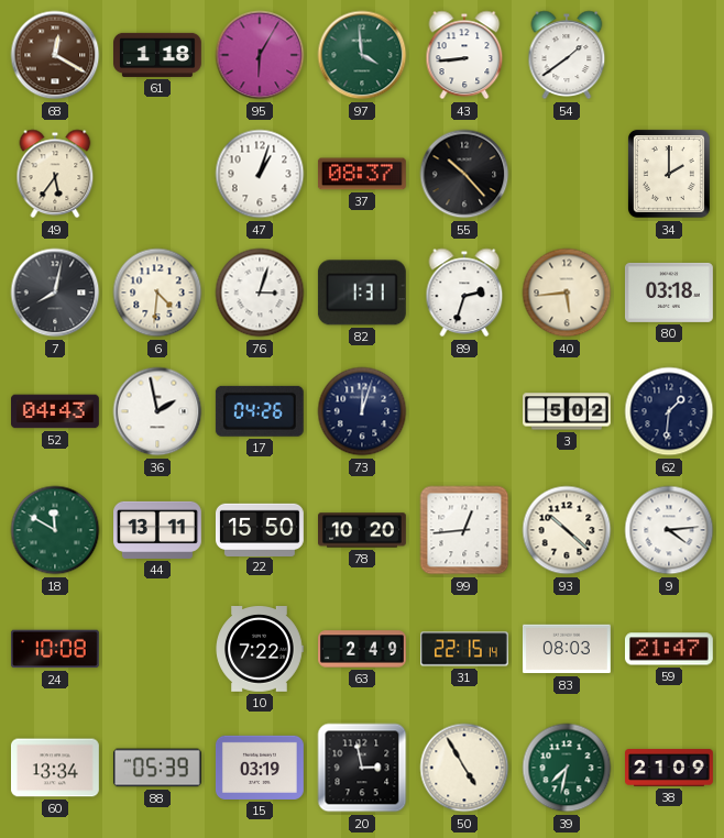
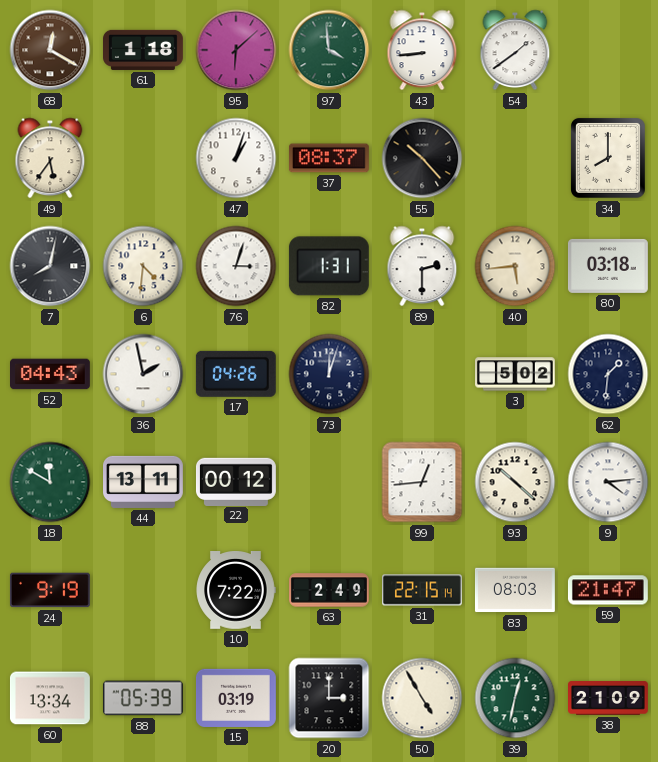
95: 6:05 -> 6:08 (236, 50)
34: 2:00 -> 8:00 (608, 158)
89: 2:33 -> 2:30 (422, 266)
22: 15:50 -> 00:12 (236, 481)
78: 10:20 -> none (363, 530)
24: 10:08 -> 9:19 (50, 590)
20: 2:58 -> 3:00 (329, 698)
39: 7:32 -> 12:32 (515, 698)
